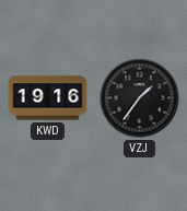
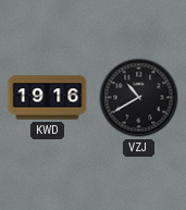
VZJ: 1:36 -> 10:40 (139, 98)
